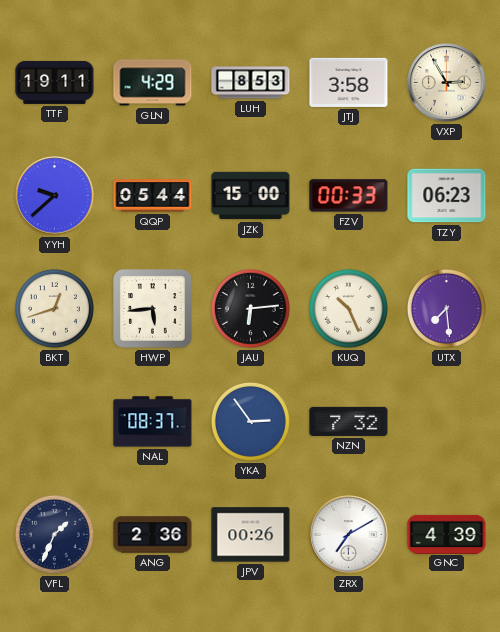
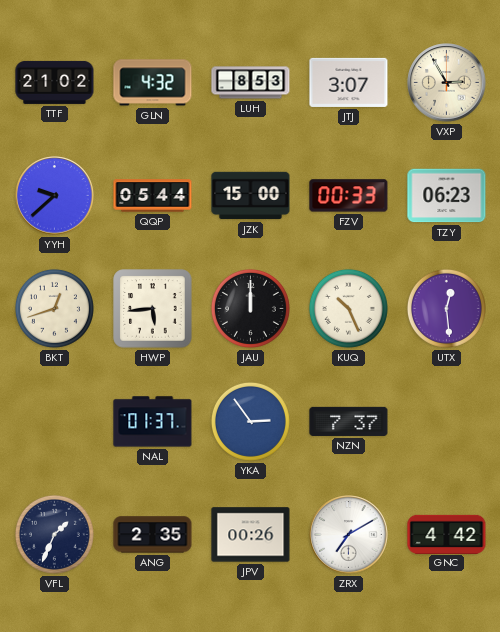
TTF: 19:11 -> 21:02 (55, 82)
GLN: 4:29 -> 4:32 (153, 83)
JTJ: 3:58 -> 3:07 (349, 82)
JAU: 6:14 -> 12:00 (250, 308)
UTX: 7:29 -> 12:29 (446, 308)
NAL: 08:37 -> 01:37 (153, 422)
NZN: 7:32 -> 7:37 (349, 421)
ANG: 2:36 -> 2:35 (153, 535)
GNC: 4:39 -> 4:42 (447, 534)
